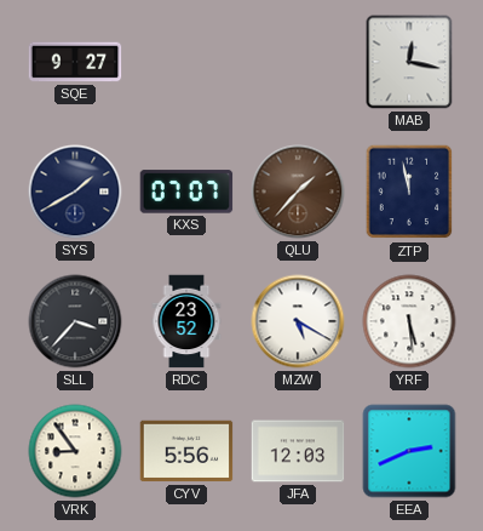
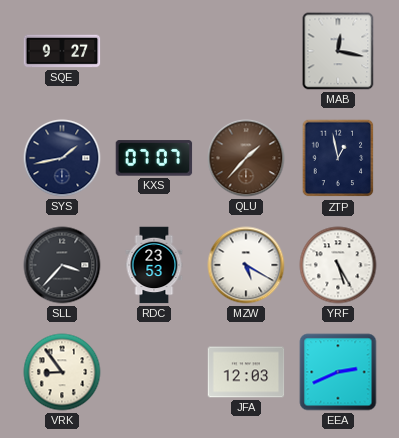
SYS: 1:40 -> 1:43 (62, 158)
ZTP: 11:58 -> 12:58 (338, 158)
RDC: 23:52 -> 23:53 (154, 265)
YRF: 5:29 -> 5:25 (338, 265)
CYV: 5:56 -> none (186, 451)
